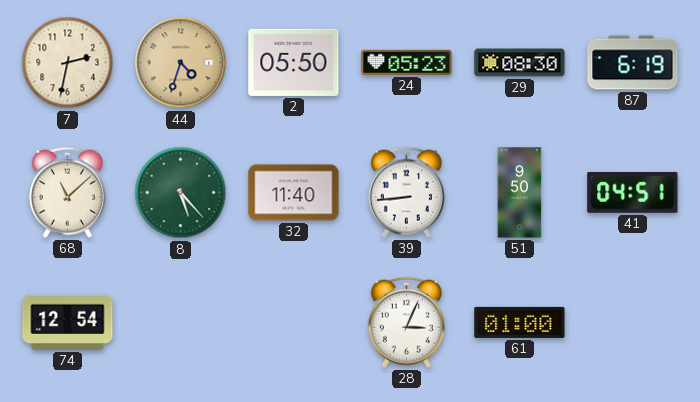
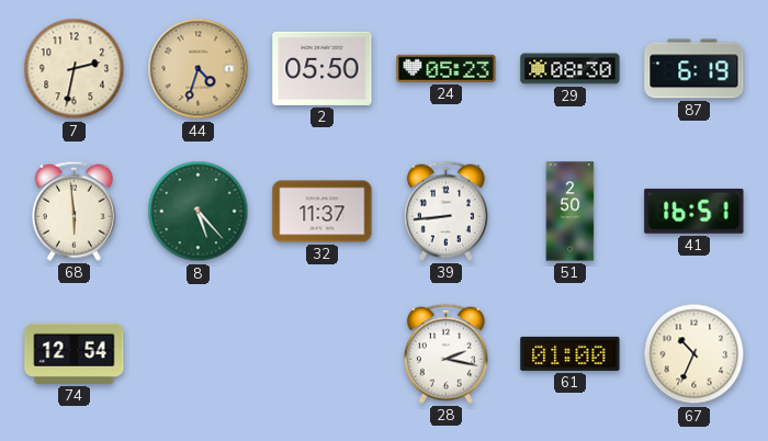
68: 11:08 -> 5:59 (74, 211)
32: 11:40 -> 11:37 (323, 212)
51: 9:50 -> 2:50 (571, 212)
41: 04:51 -> 16:51 (694, 211)
28: 3:04 -> 2:17 (445, 353)
67: none -> 10:34 (694, 354)
